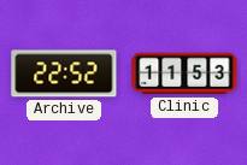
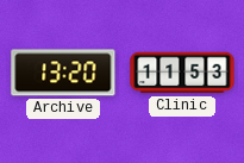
Archive: 22:52 -> 13:20 (63, 73)
